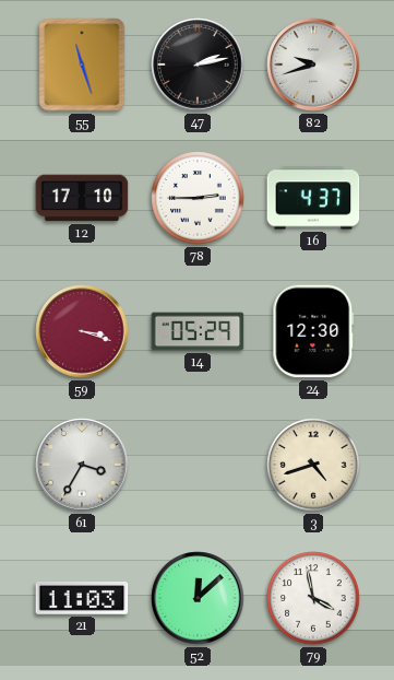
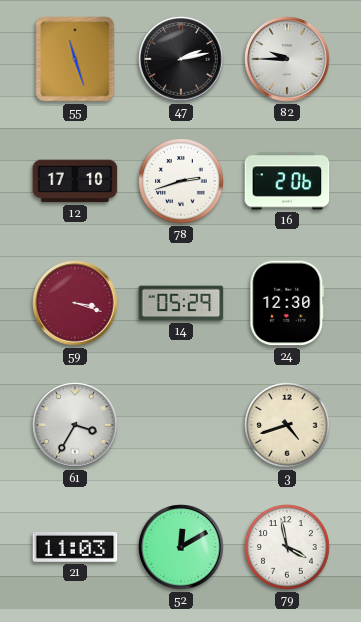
82: 9:42 -> 9:45 (287, 59)
78: 2:45 -> 2:42 (181, 181)
16: 4:37 -> 2:06 (287, 181)
52: 12:08 -> 12:10 (181, 547)
